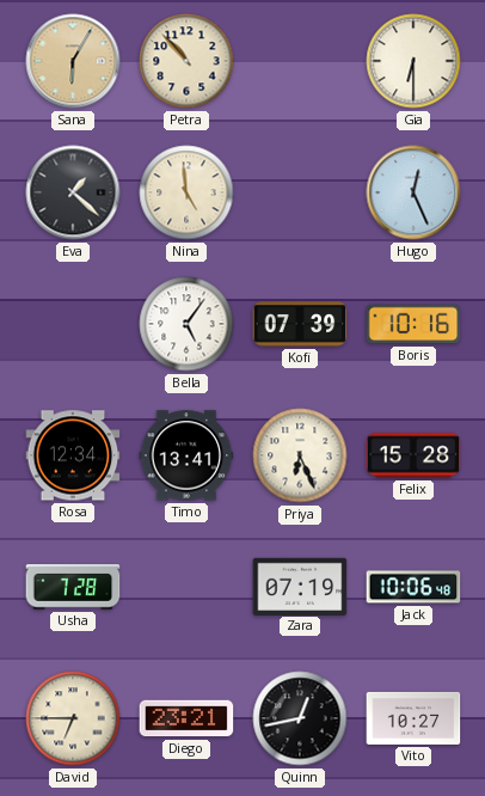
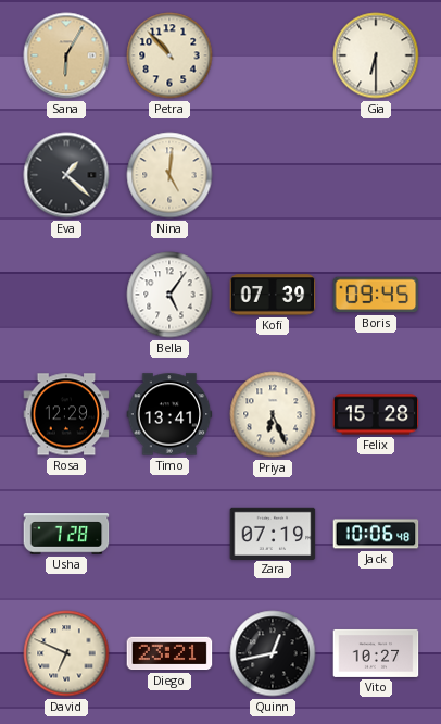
Nina: 4:59 -> 5:01 (169, 175)
Hugo: 12:26 -> none (413, 192)
Boris: 10:16 -> 09:45 (376, 295)
Rosa: 12:34 -> 12:29 (66, 414)
David: 6:45 -> 6:49 (66, 653)
